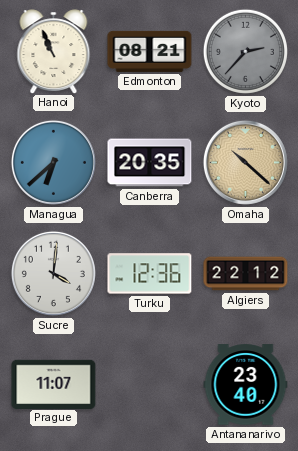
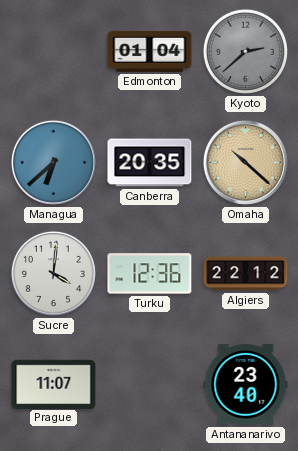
Hanoi: 10:56 -> none (54, 51)
Edmonton: 08:21 -> 01:04 (150, 51)
Kyoto: 2:37 -> 2:38 (245, 51)
